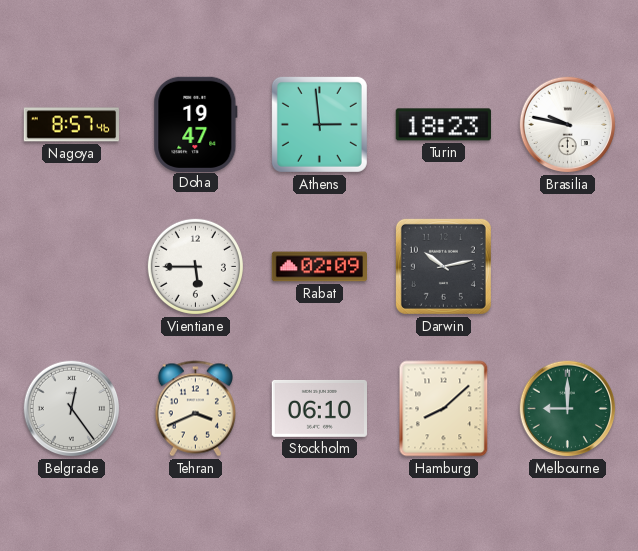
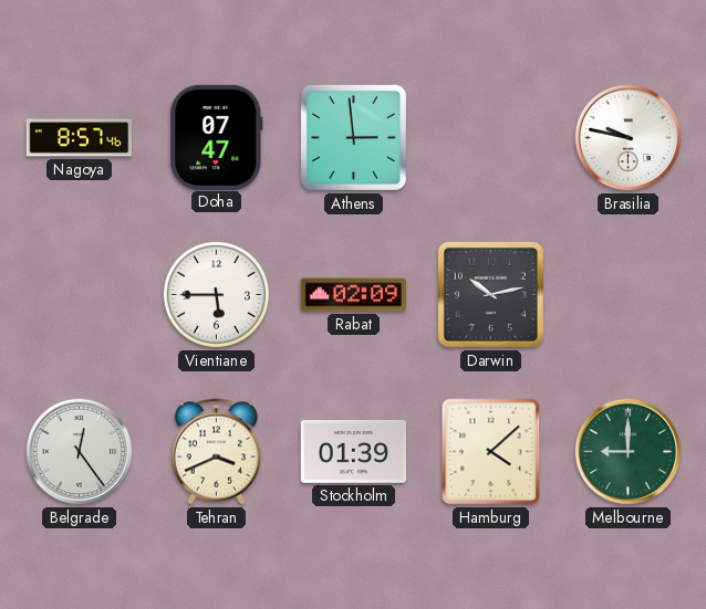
Doha: 19:47 -> 07:47 (217, 137)
Turin: 18:23 -> none (443, 125)
Stockholm: 06:10 -> 01:39 (353, 451)
Hamburg: 8:08 -> 4:08 (491, 452)
